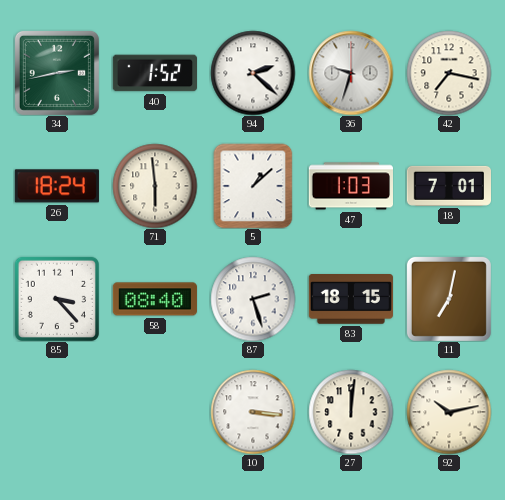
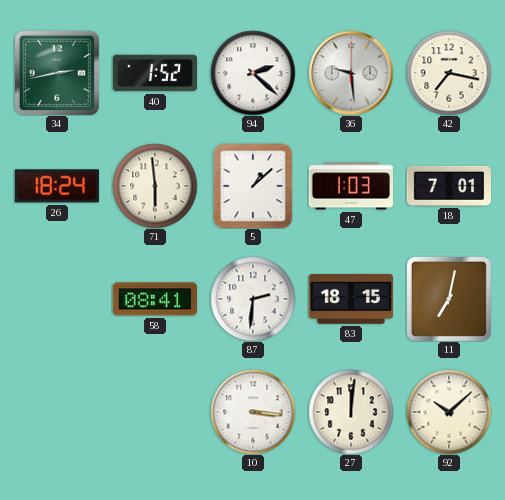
36: 9:33 -> 9:29 (351, 73)
85: 3:23 -> none (57, 299)
58: 08:40 -> 08:41 (155, 299)
87: 2:27 -> 2:31 (253, 299)
92: 10:13 -> 10:08 (449, 412)
